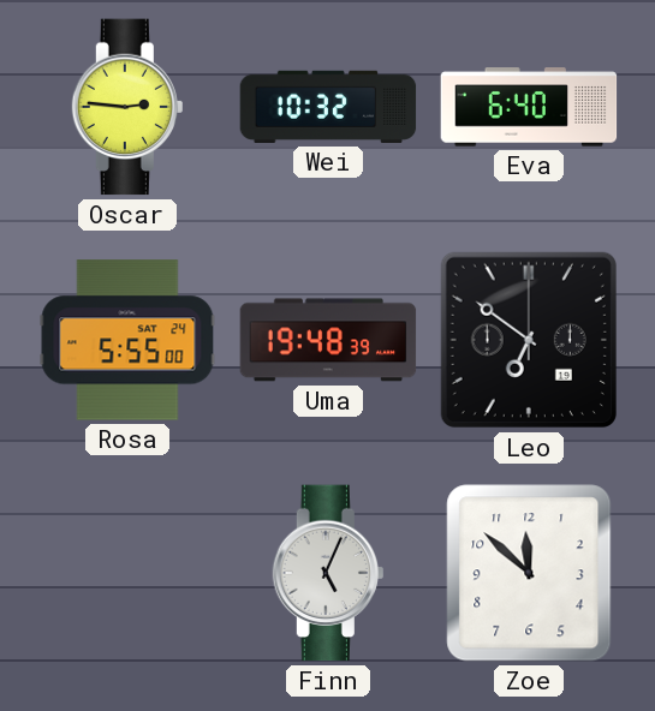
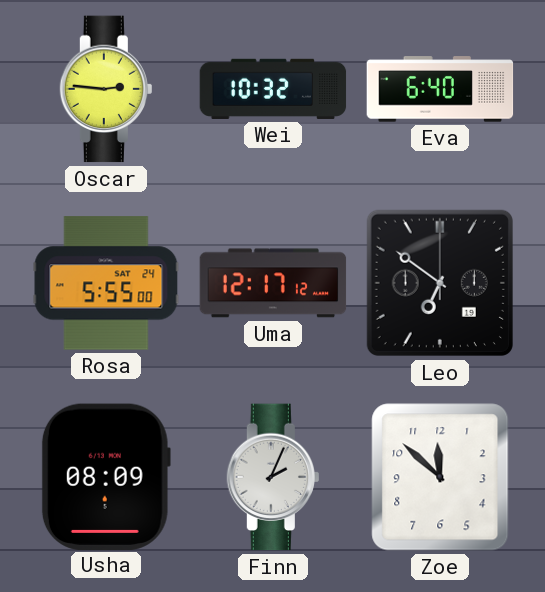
Uma: 19:48 -> 12:17 (273, 283)
Usha: none -> 08:09 (106, 476)
Finn: 5:04 -> 2:04 (272, 477)
